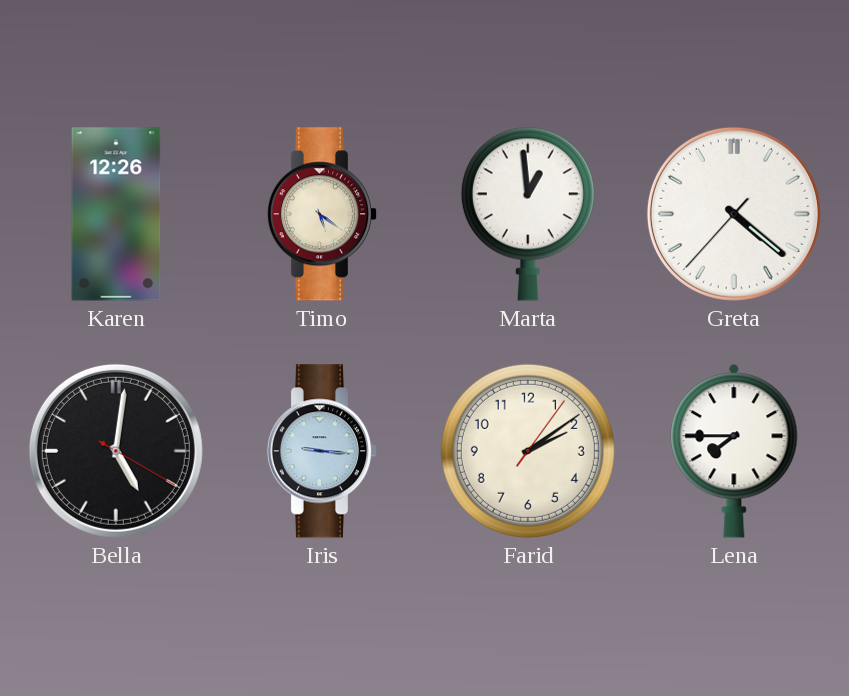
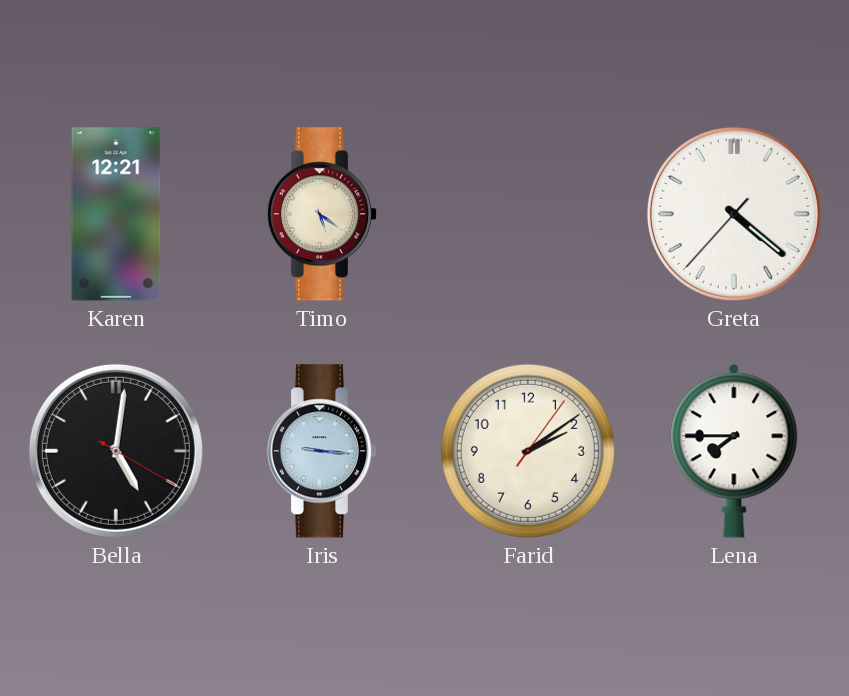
Karen: 12:26 -> 12:21 (116, 214)
Marta: 12:59 -> none (528, 214)
